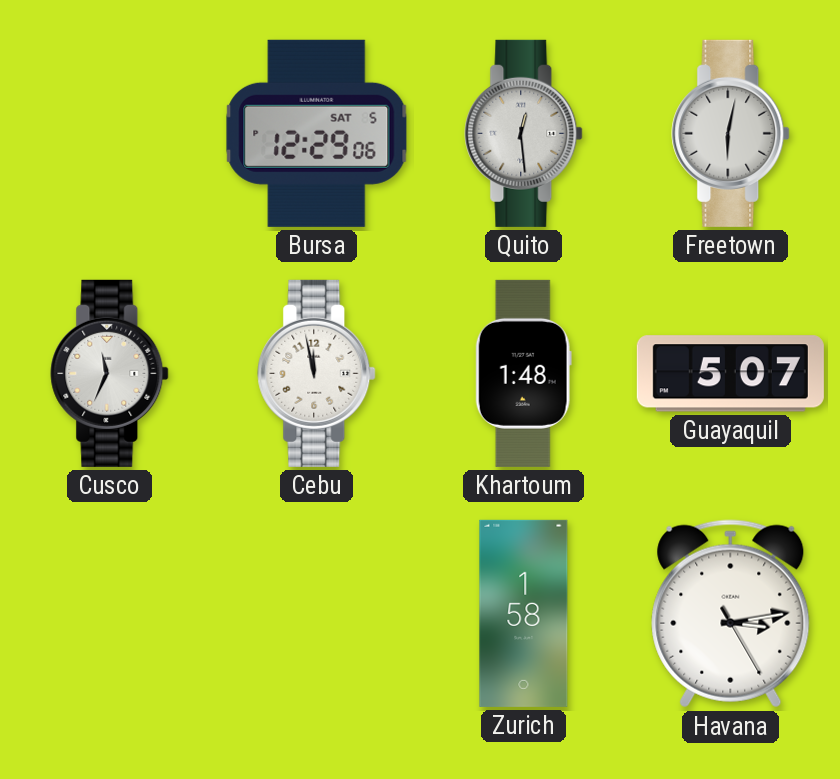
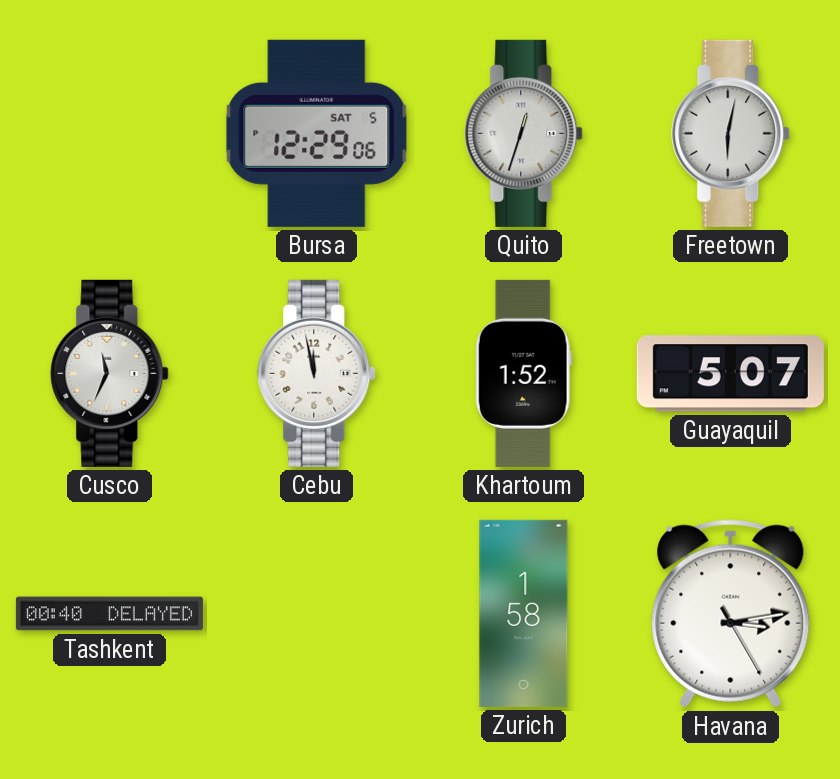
Quito: 12:29 -> 12:33 (524, 133)
Khartoum: 1:48 -> 1:52 (523, 373)
Tashkent: none -> 00:40 (109, 614)
